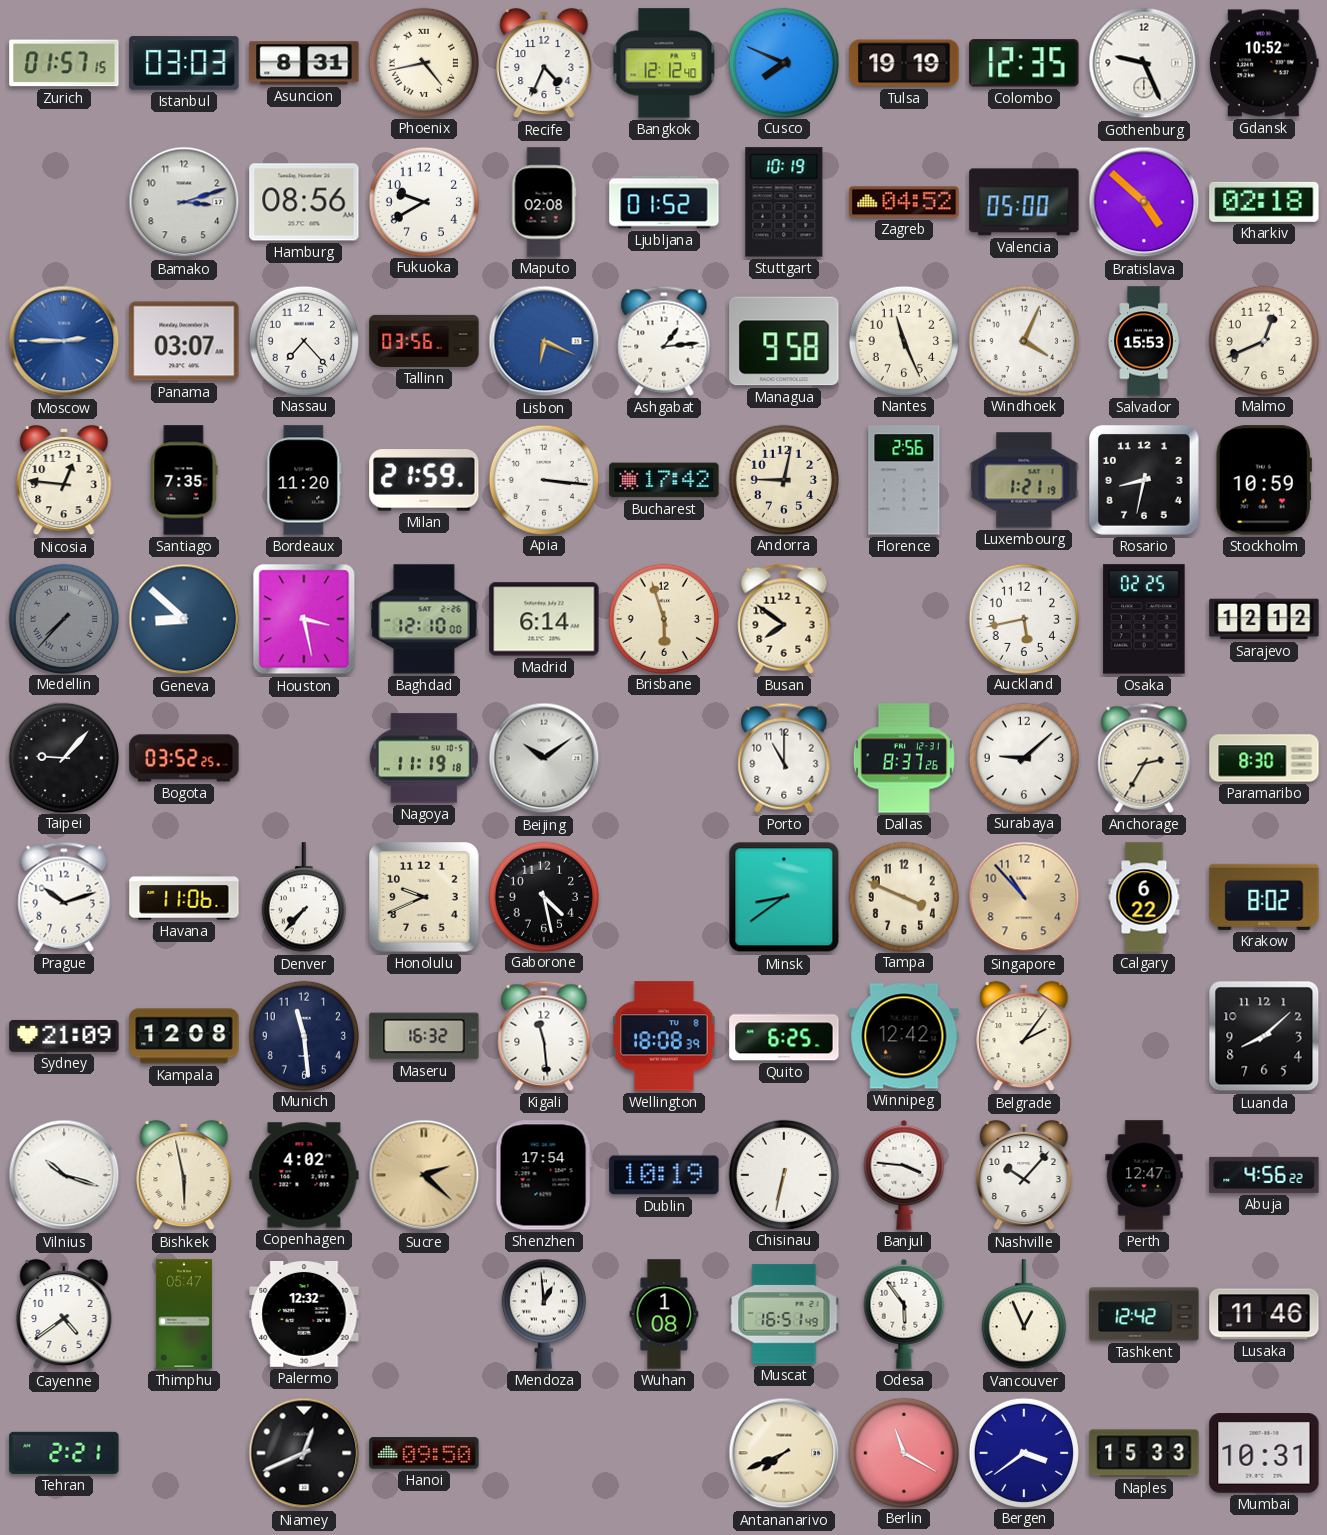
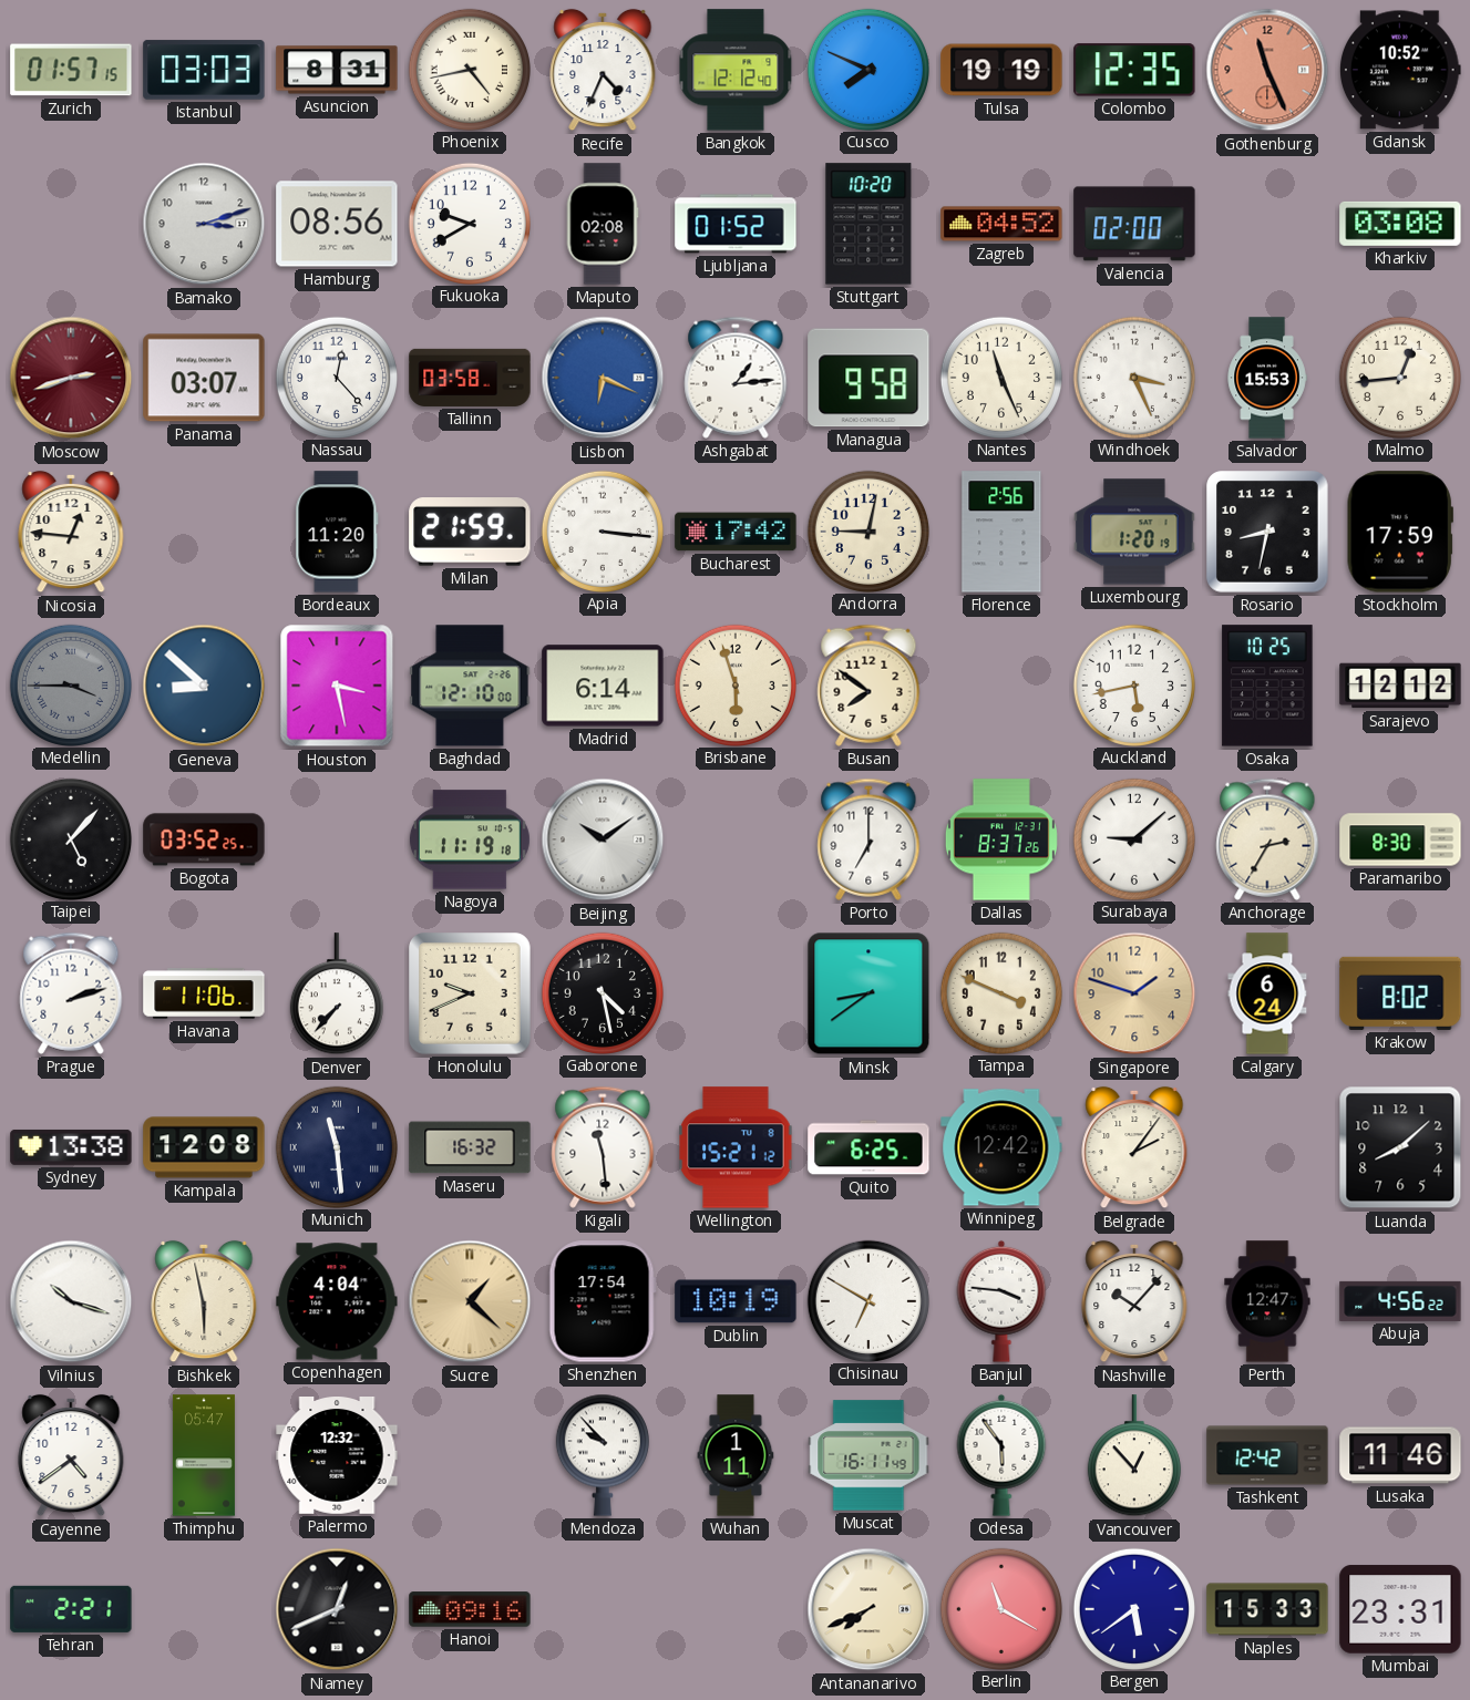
Gothenburg: 9:26 -> 11:26 (1267, 70)
Gothenburg dial: white -> salmon (1267, 70)
Stuttgart: 10:19 -> 10:20 (868, 224)
Valencia: 05:00 -> 02:00 (1134, 224)
Bratislava: 4:52 -> none (1144, 202)
Kharkiv: 02:18 -> 03:08 (1400, 224)
Moscow: 2:45 -> 2:42 (71, 378)
Moscow dial: blue -> burgundy (71, 378)
Nassau: 7:23 -> 12:23 (336, 377)
Tallinn: 03:56 -> 03:58 (470, 378)
Windhoek: 4:04 -> 3:26 (1133, 377)
Malmo: 12:41 -> 12:44 (1399, 377)
Santiago: 7:35 -> none (184, 480)
Luxembourg: 1:21 -> 1:20 (1134, 532)
Stockholm: 10:59 -> 17:59 (1400, 532)
Medellin: 7:37 -> 3:45 (70, 684)
Osaka: 02:25 -> 10:25 (1267, 686)
Taipei: 9:07 -> 5:07 (70, 838)
Porto: 11:00 -> 7:00 (868, 839)
Prague: 10:12 -> 2:12 (71, 993)
Singapore: 10:53 -> 1:48 (1134, 993)
Calgary: 6:22 -> 6:24 (1267, 993)
Sydney: 21:09 -> 13:38 (71, 1147)
Munich numerals: Arabic -> Roman (336, 1146)
Wellington: 18:08 -> 15:21 (736, 1147)
Copenhagen: 4:02 -> 4:04 (337, 1301)
Sucre: 2:22 -> 1:22 (470, 1301)
Chisinau: 6:32 -> 6:50 (867, 1300)
Mendoza: 12:59 -> 9:53 (603, 1455)
Wuhan: 1:08 -> 1:11 (736, 1455)
Muscat: 16:51 -> 16:11 (868, 1455)
Vancouver: 12:56 -> 12:53 (1134, 1456)
Hanoi: 09:50 -> 09:16 (470, 1609)
Bergen: 3:39 -> 5:39 (1133, 1608)
Mumbai: 10:31 -> 23:31 (1400, 1609)
